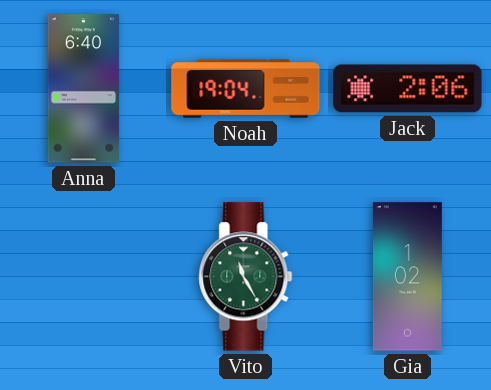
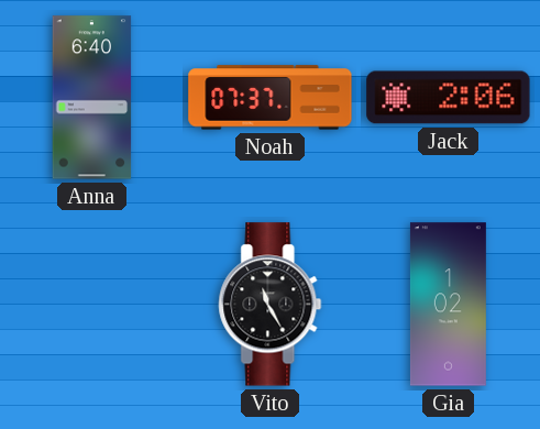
Noah: 19:04 -> 07:37 (271, 98)
Vito dial: green -> black (271, 305)
